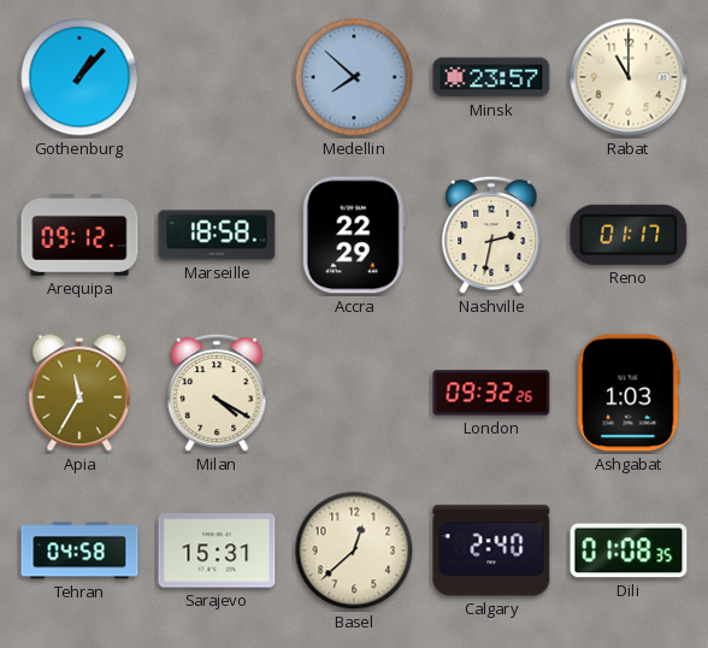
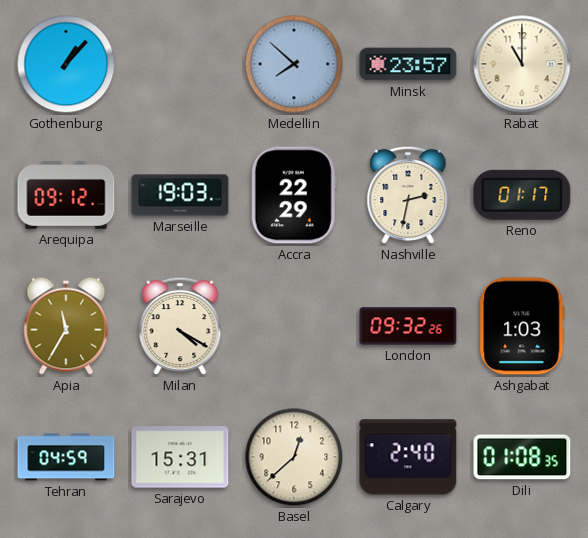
Marseille: 18:58 -> 19:03 (180, 195)
Tehran: 04:58 -> 04:59 (66, 457)
